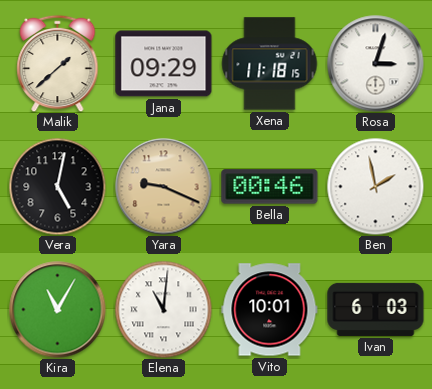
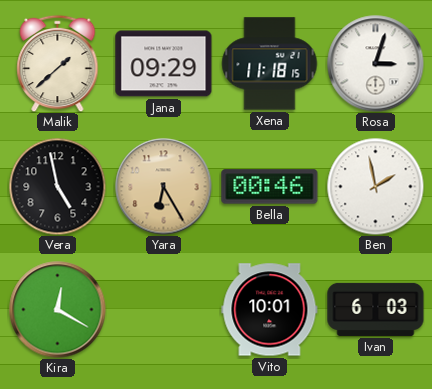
Vera: 5:02 -> 4:58 (57, 186)
Yara: 9:19 -> 6:25 (164, 187)
Kira: 11:05 -> 12:20 (58, 310)
Elena: 11:01 -> none (163, 309)
